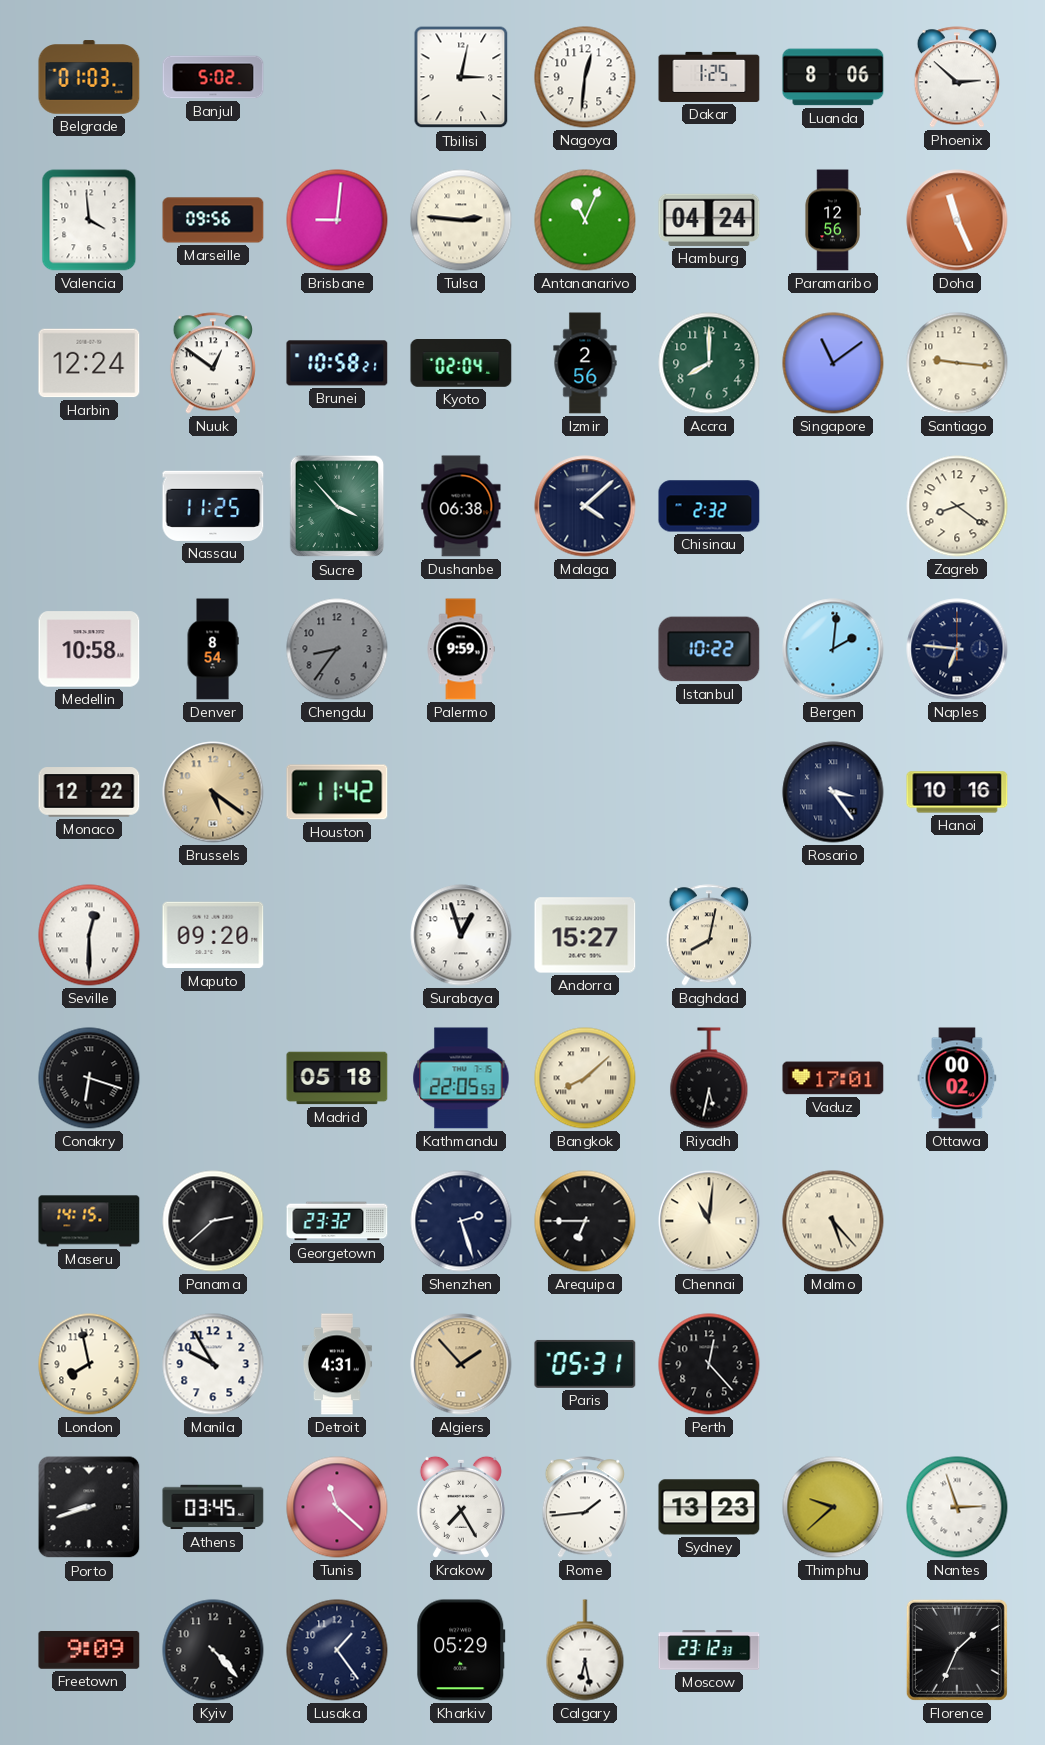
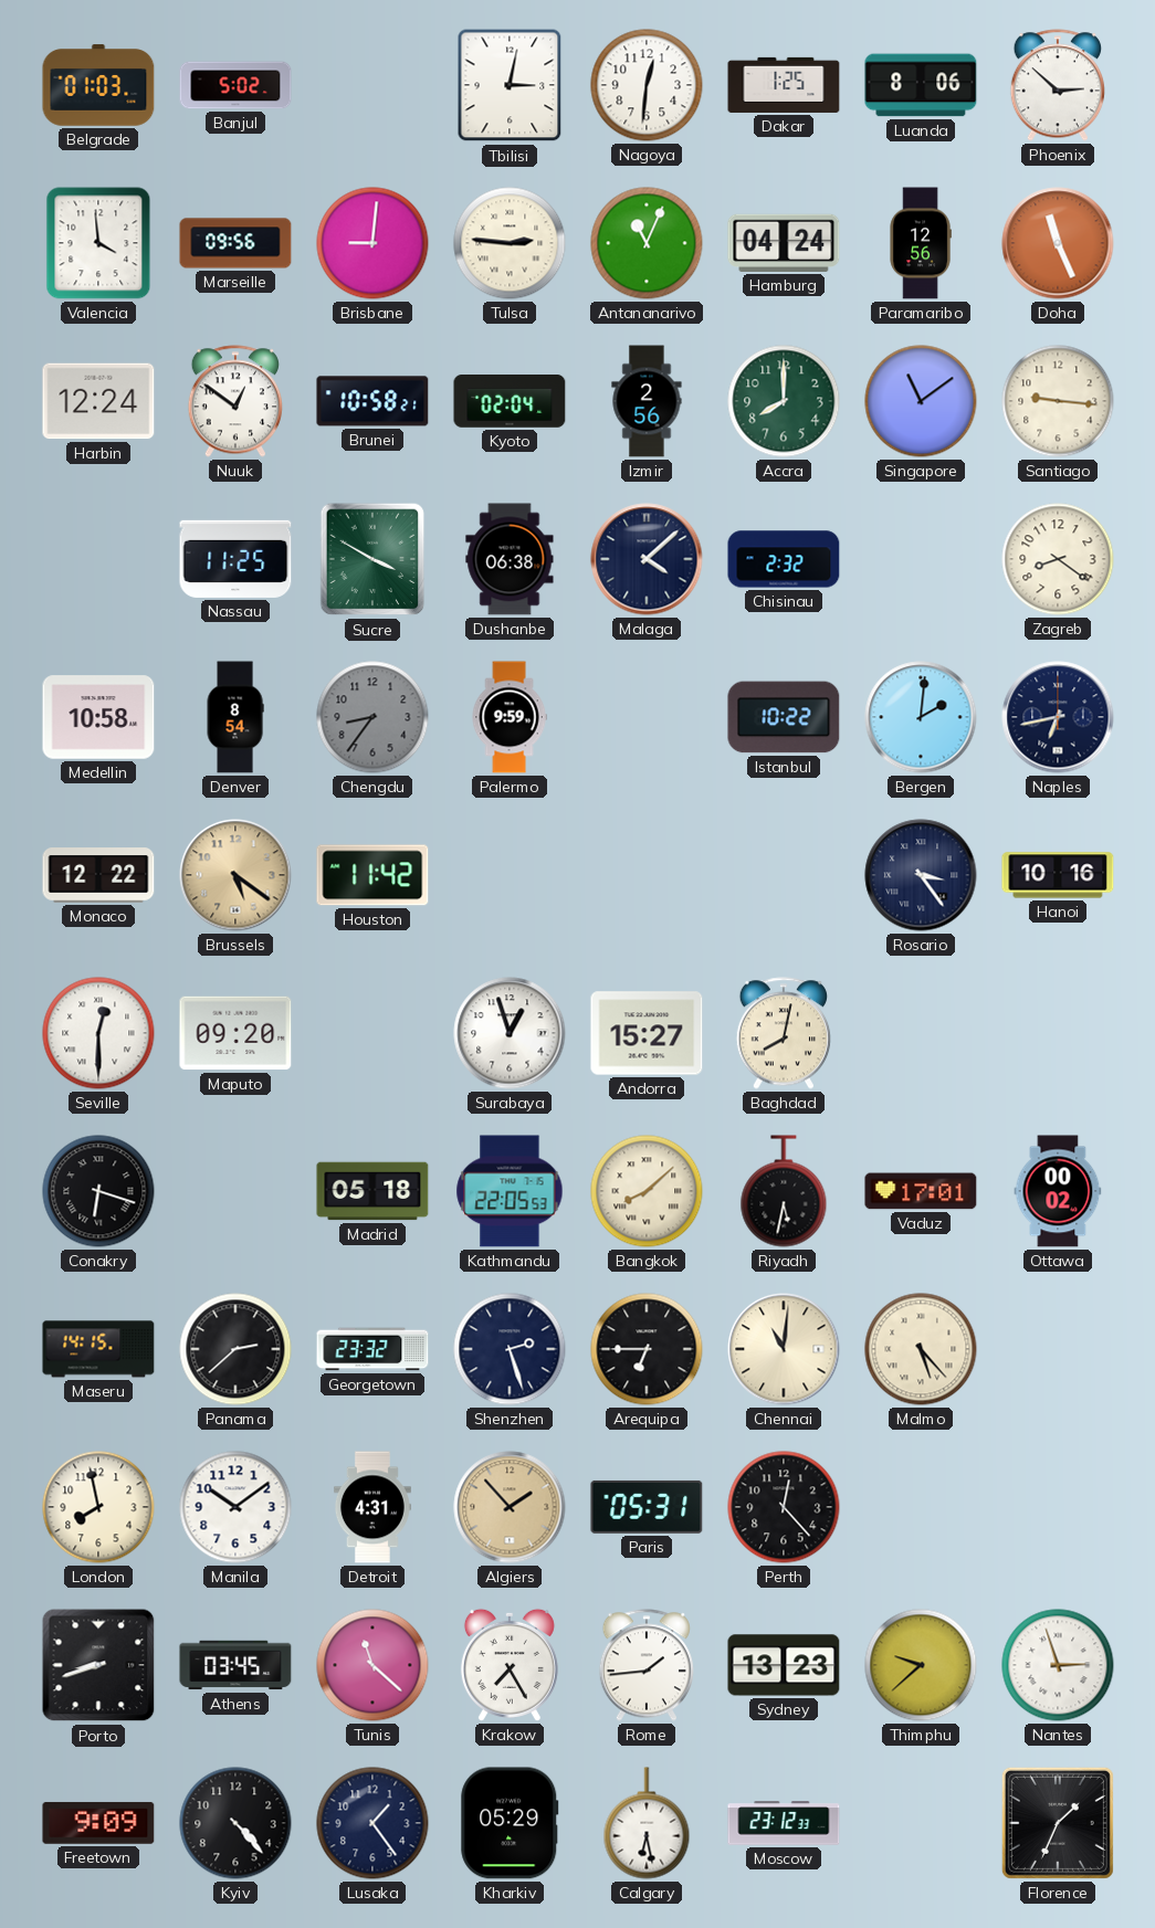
Sucre: 3:53 -> 3:50 (372, 559)
Naples: 6:46 -> 6:43 (1058, 717)
Manila: 9:55 -> 10:09 (235, 1507)
